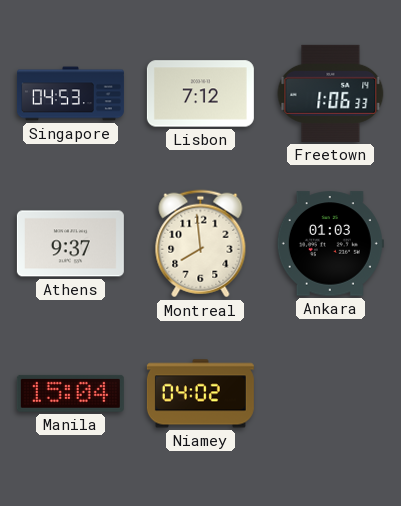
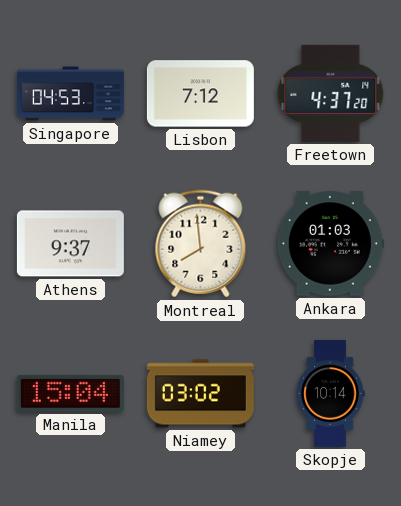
Freetown: 1:06 -> 4:37 (331, 93)
Niamey: 04:02 -> 03:02 (200, 394)
Skopje: none -> 10:14 (330, 393)
